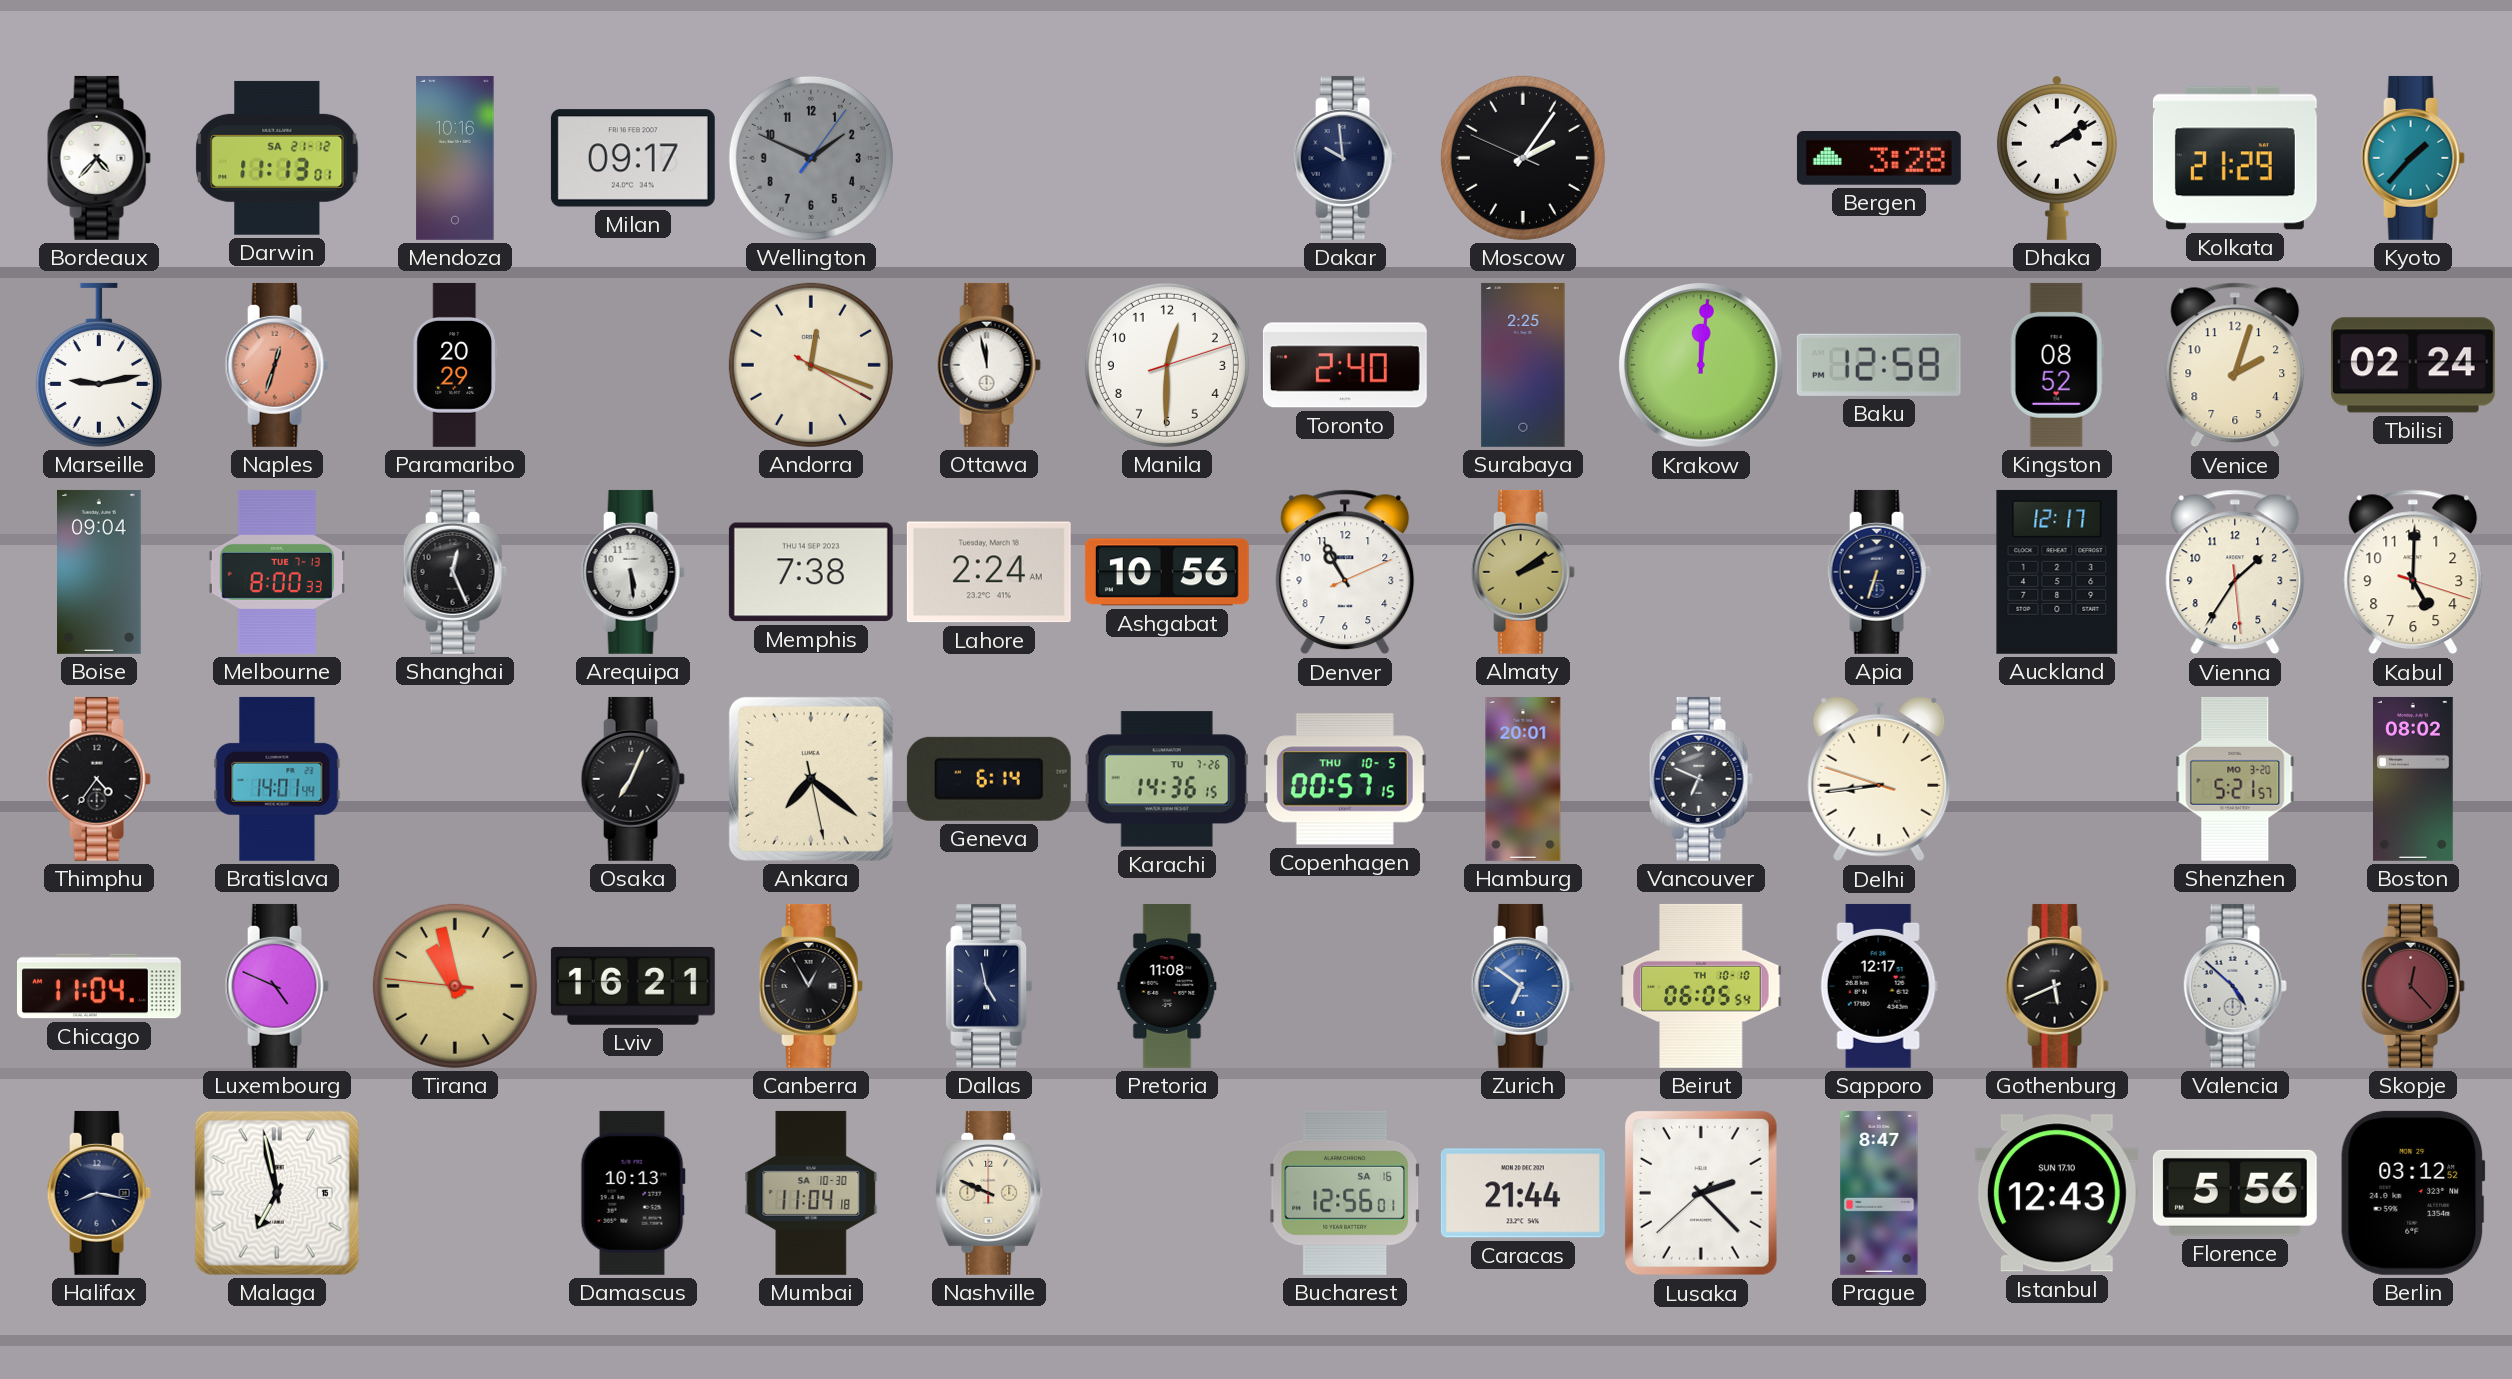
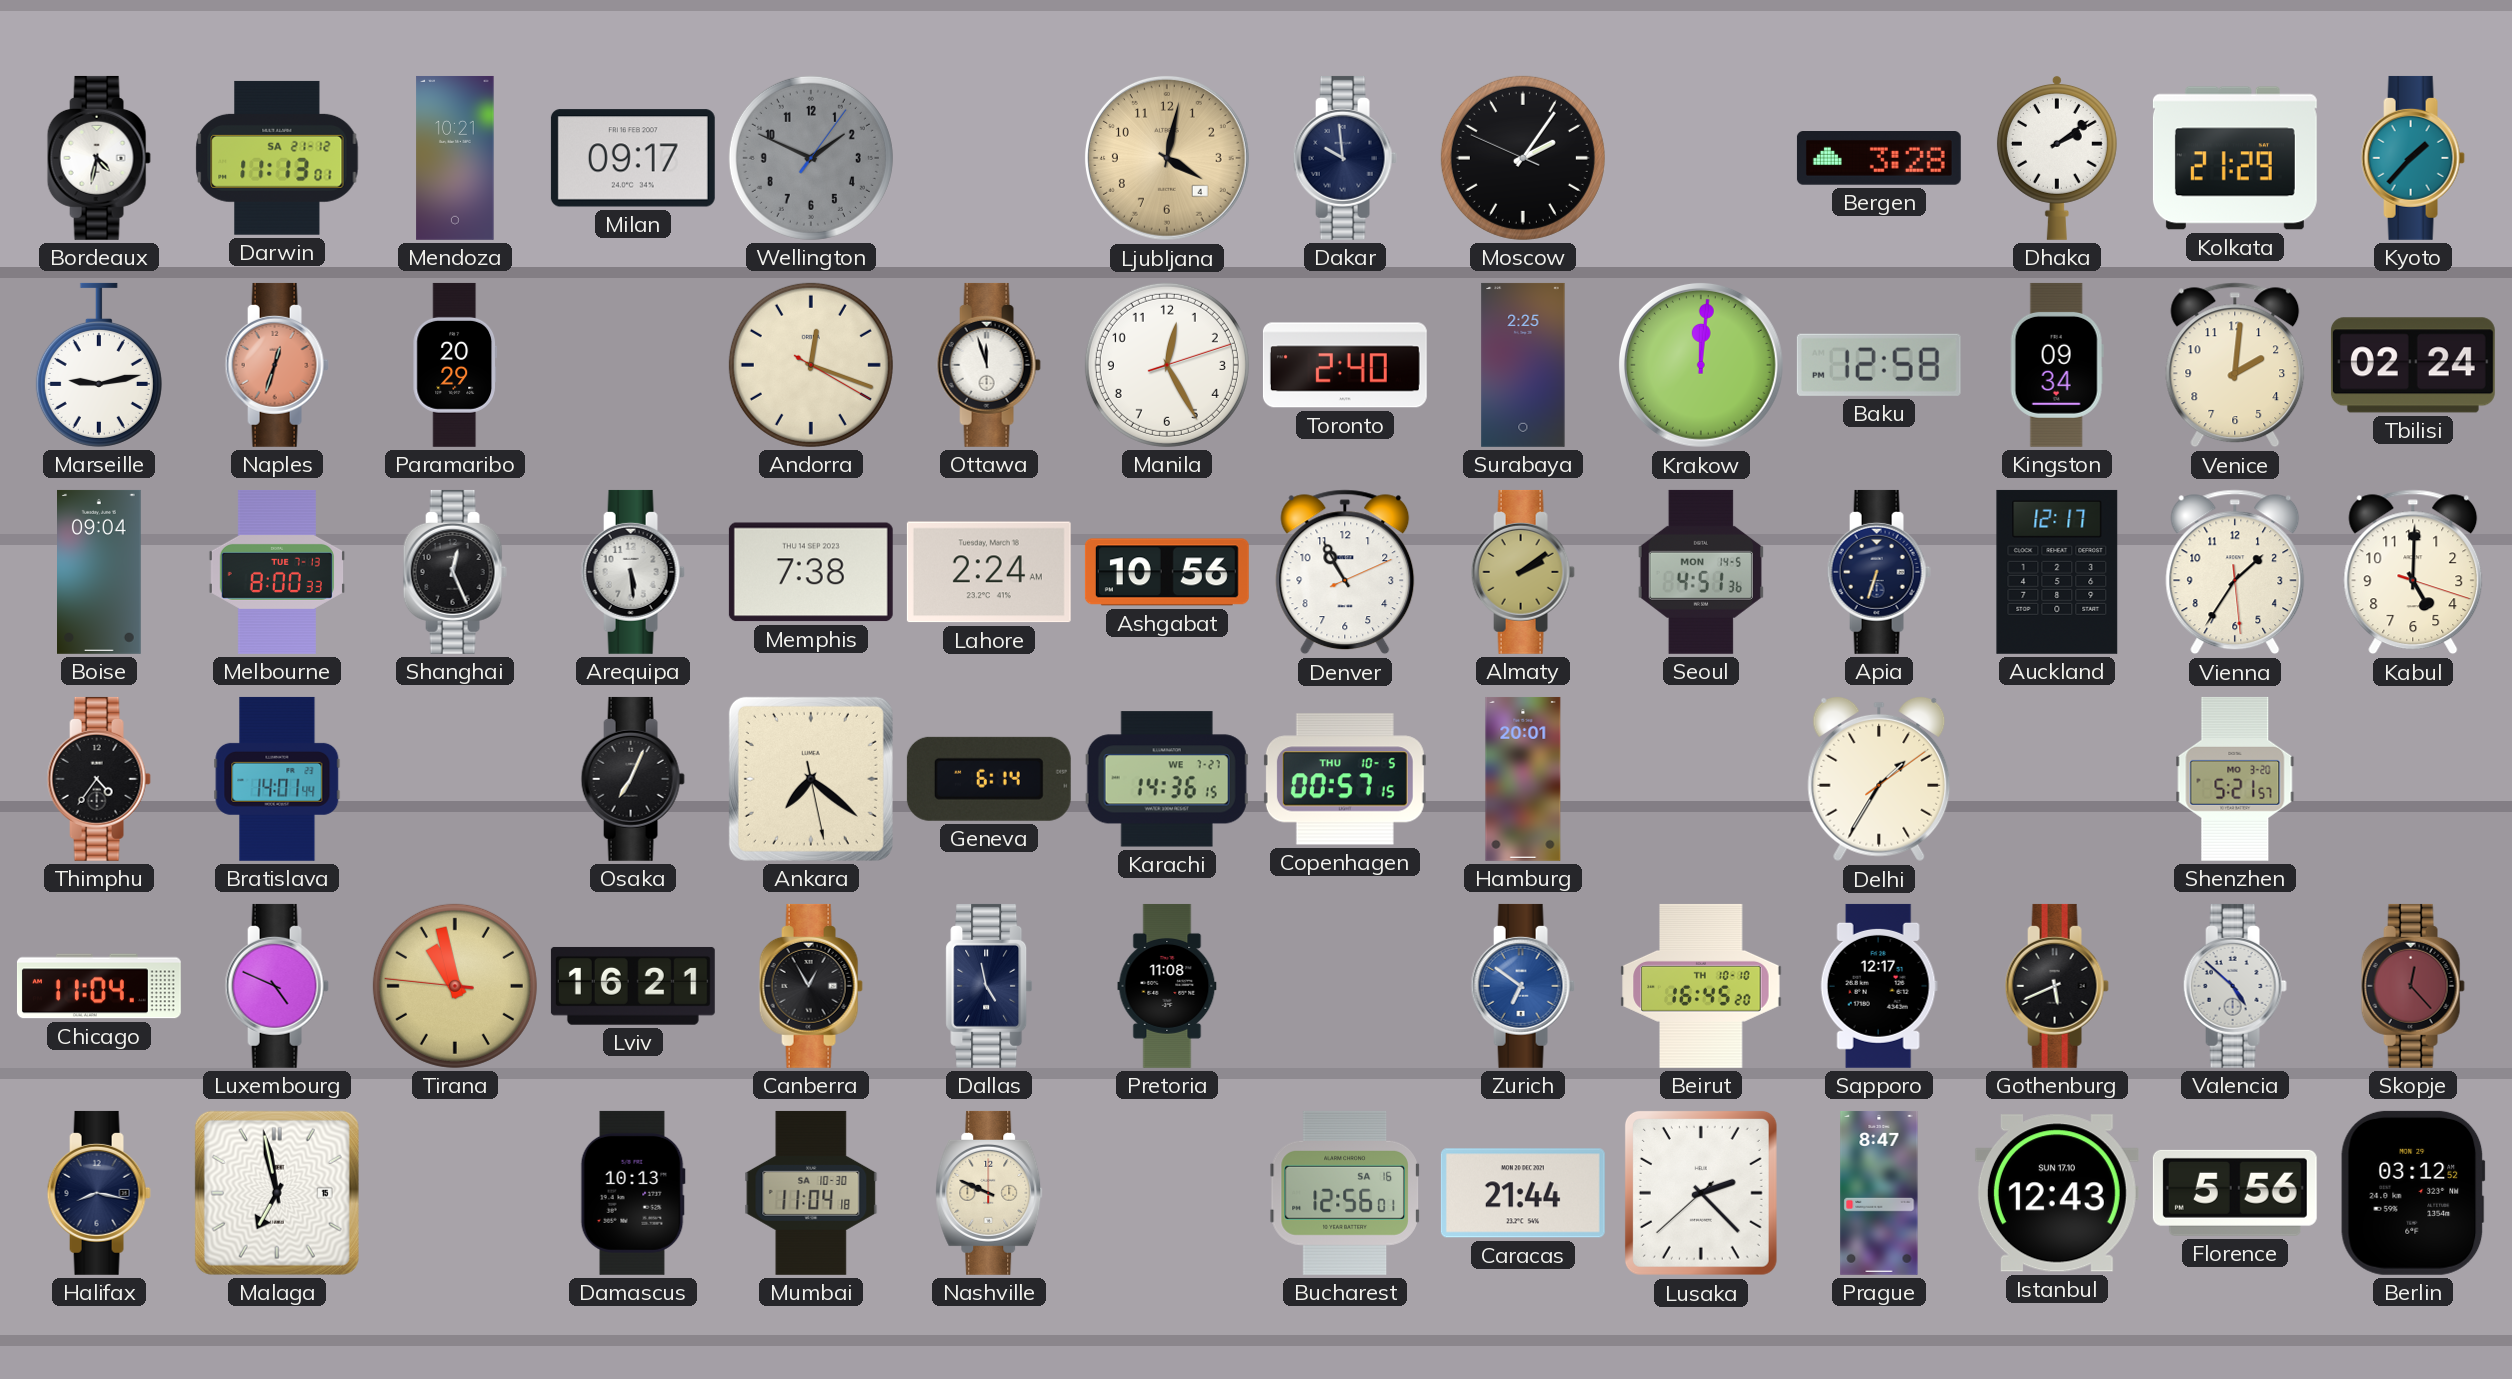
Bordeaux: 4:37 -> 4:32 (99, 158)
Mendoza: 10:16 -> 10:21 (455, 158)
Ljubljana: none -> 4:02 (1167, 158)
Ottawa: 11:58 -> 11:57 (989, 365)
Manila: 12:30 -> 12:25 (1167, 365)
Kingston: 08:52 -> 09:34 (2057, 365)
Venice: 2:03 -> 2:01 (2235, 365)
Seoul: none -> 4:51 (1701, 572)
Karachi date: TU 7-26 -> WE 7-27 (1167, 779)
Vancouver: 6:49 -> none (1701, 779)
Delhi: 8:43 -> 1:35 (1879, 779)
Boston: 08:02 -> none (2413, 779)
Beirut: 06:05 -> 16:45 (1701, 986)
